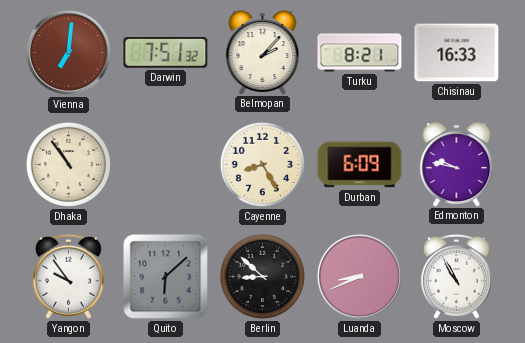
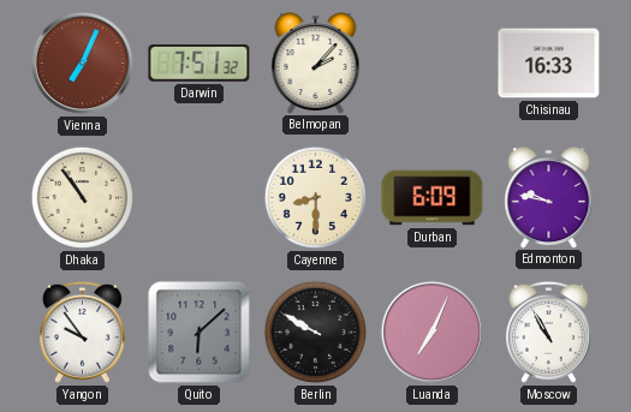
Vienna: 7:01 -> 7:04 (82, 62)
Turku: 8:21 -> none (360, 53)
Cayenne: 8:25 -> 8:30 (315, 197)
Berlin: 8:52 -> 9:50 (315, 332)
Luanda: 8:41 -> 7:04 (431, 332)
